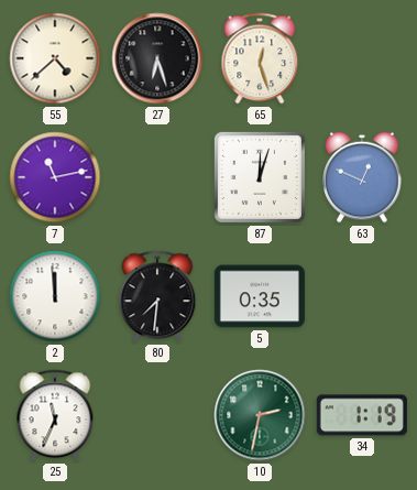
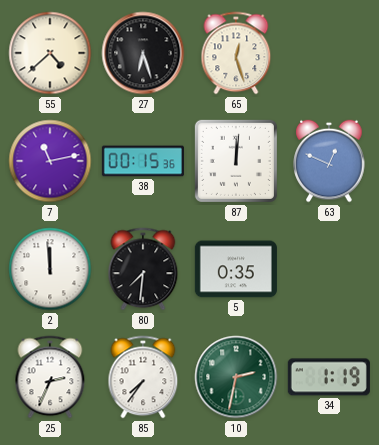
38: none -> 00:15 (143, 161)
87: 12:03 -> 12:01 (236, 161)
25: 11:34 -> 2:34 (50, 377)
85: none -> 7:36 (143, 377)
